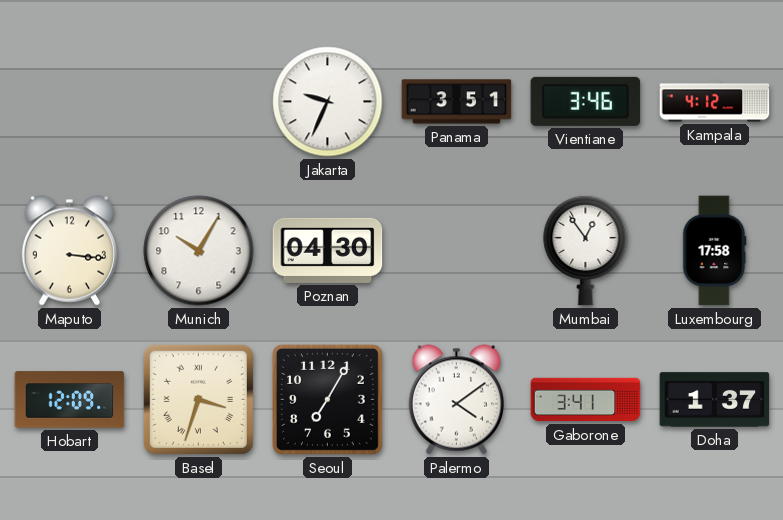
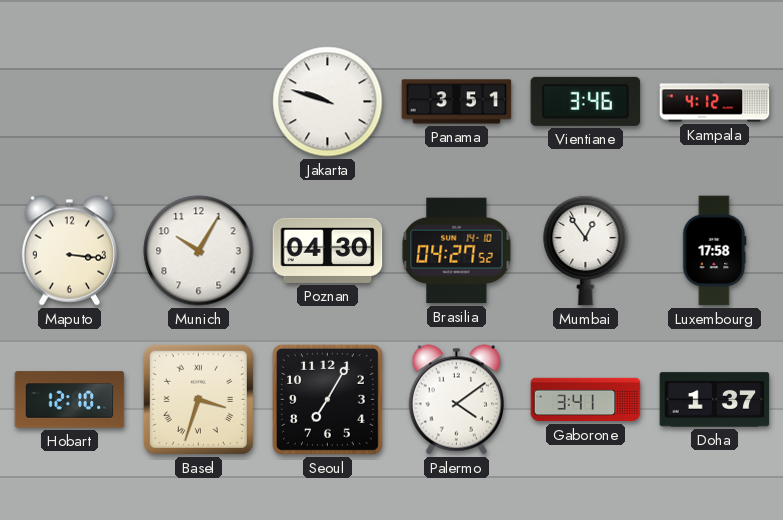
Jakarta: 9:34 -> 9:48 (328, 102)
Brasilia: none -> 04:27 (457, 251)
Hobart: 12:09 -> 12:10 (70, 400)
